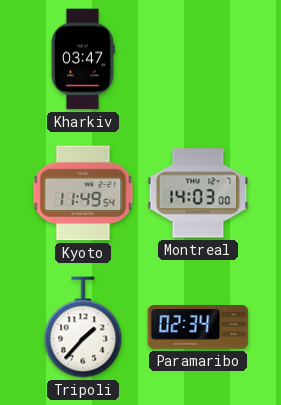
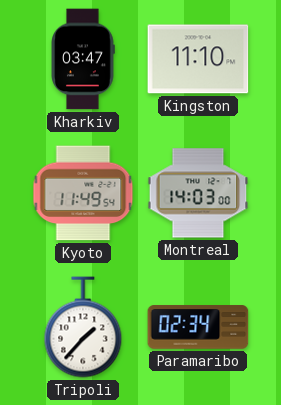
Kingston: none -> 11:10 (198, 59)
